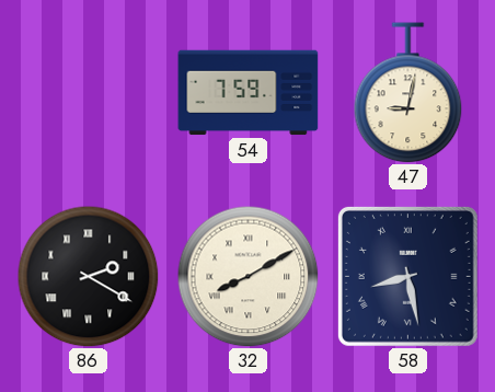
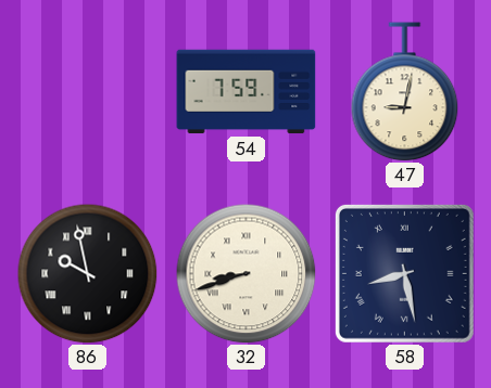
86: 2:20 -> 9:58 (87, 273)
32: 8:10 -> 8:42 (246, 273)
